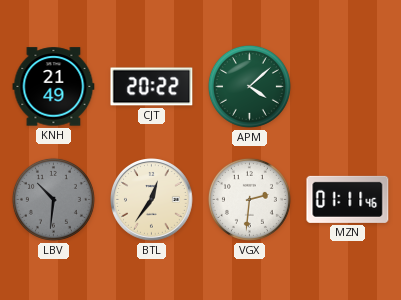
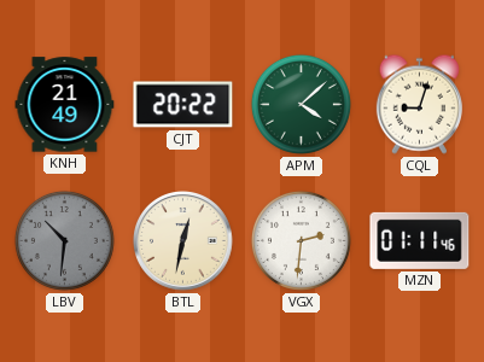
CQL: none -> 9:03 (419, 104)
BTL: 12:36 -> 12:32 (183, 241)
